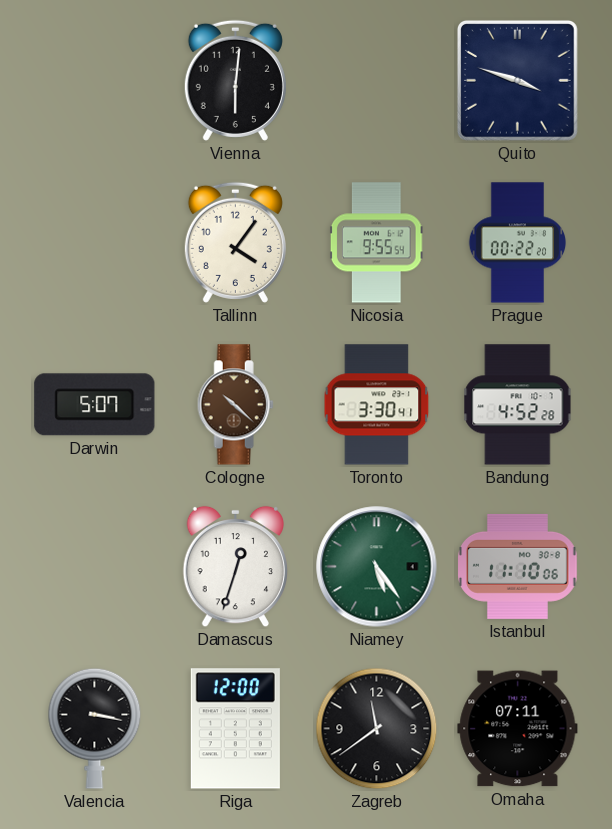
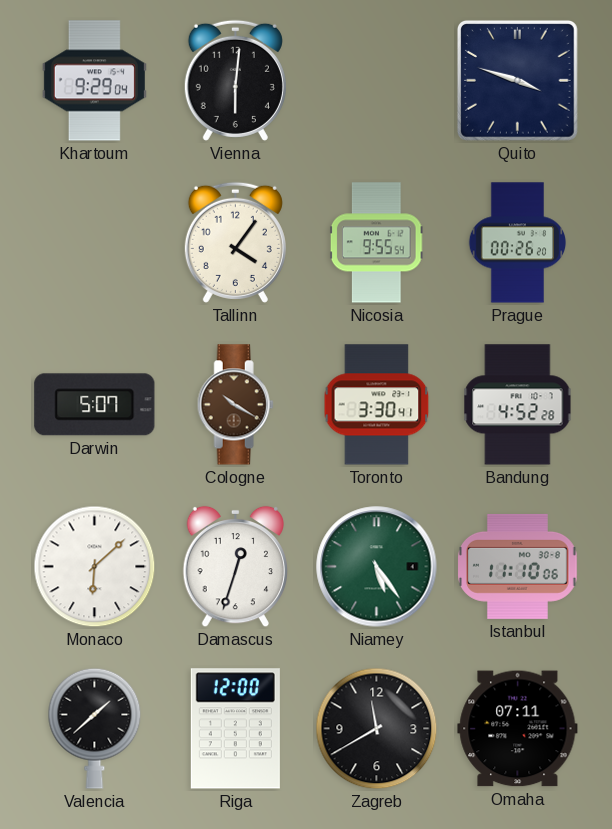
Khartoum: none -> 9:29 (94, 81)
Prague: 00:22 -> 00:26 (518, 243)
Cologne: 10:22 -> 10:20 (235, 405)
Monaco: none -> 6:08 (95, 567)
Valencia: 3:17 -> 1:38 (95, 728)
Zagreb: 11:39 -> 11:40 (377, 729)
